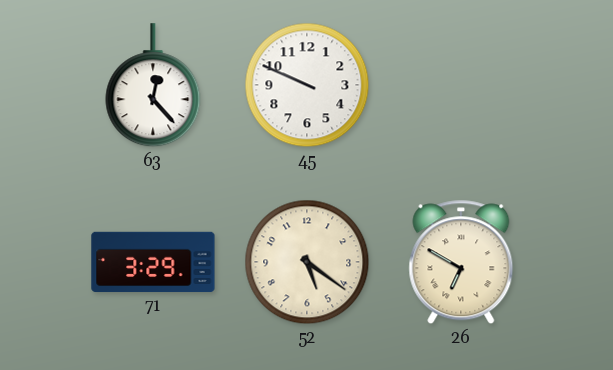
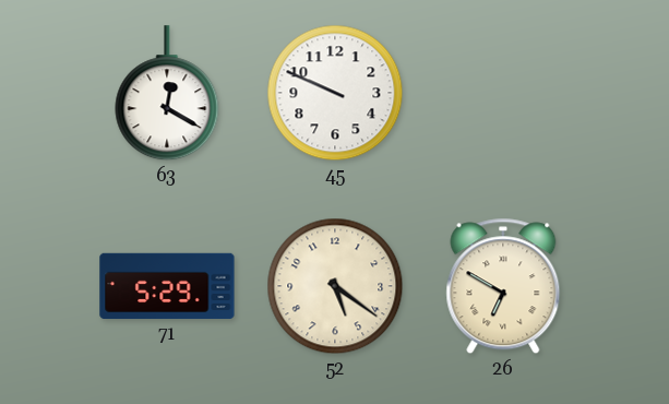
63: 12:23 -> 12:20 (167, 94)
71: 3:29 -> 5:29 (167, 286)
